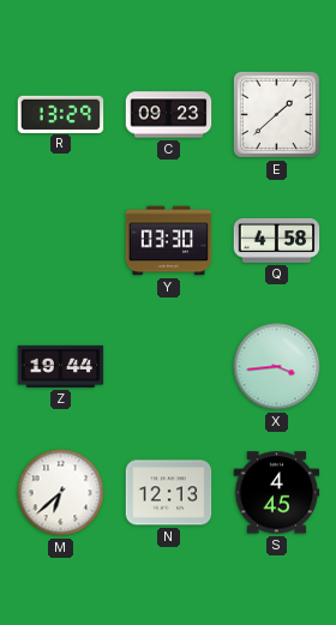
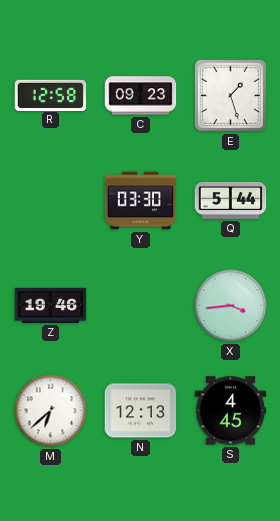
R: 13:29 -> 12:58 (51, 95)
E: 1:38 -> 1:27 (230, 95)
Q: 4:58 -> 5:44 (231, 200)
Z: 19:44 -> 19:46 (51, 305)
